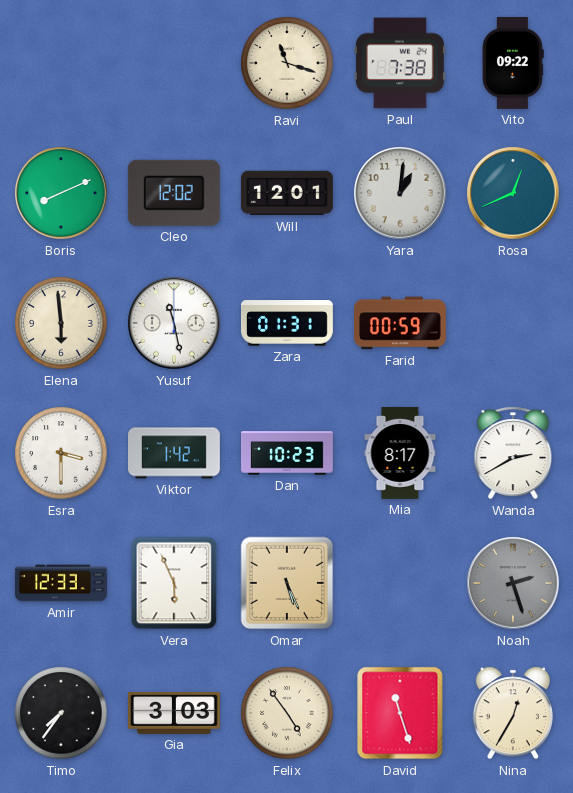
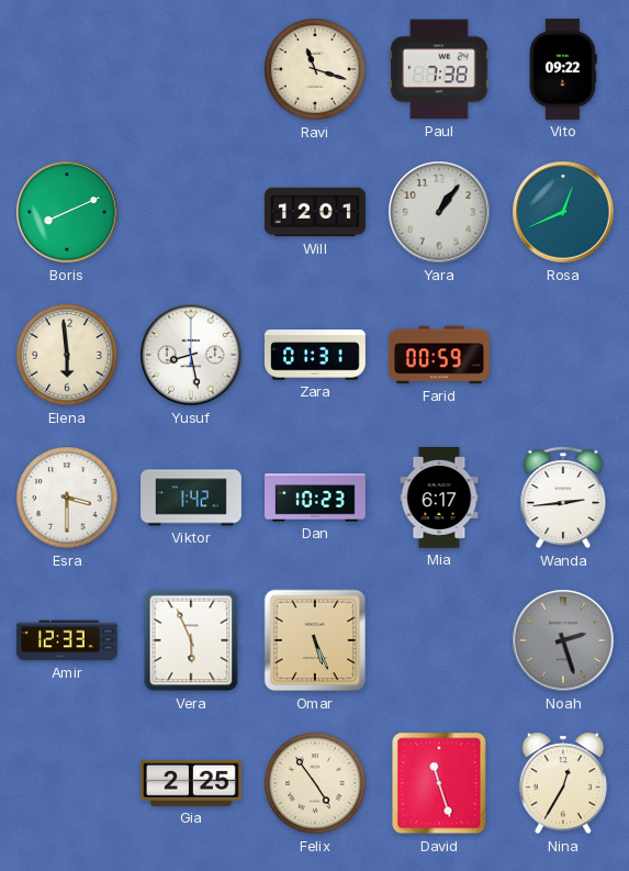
Cleo: 12:02 -> none (174, 193)
Yara: 1:01 -> 1:06 (439, 212)
Yusuf: 11:28 -> 8:28 (191, 355)
Mia: 8:17 -> 6:17 (439, 498)
Wanda: 2:40 -> 2:44 (563, 498)
Timo: 7:36 -> none (61, 713)
Gia: 3:03 -> 2:25 (191, 783)
